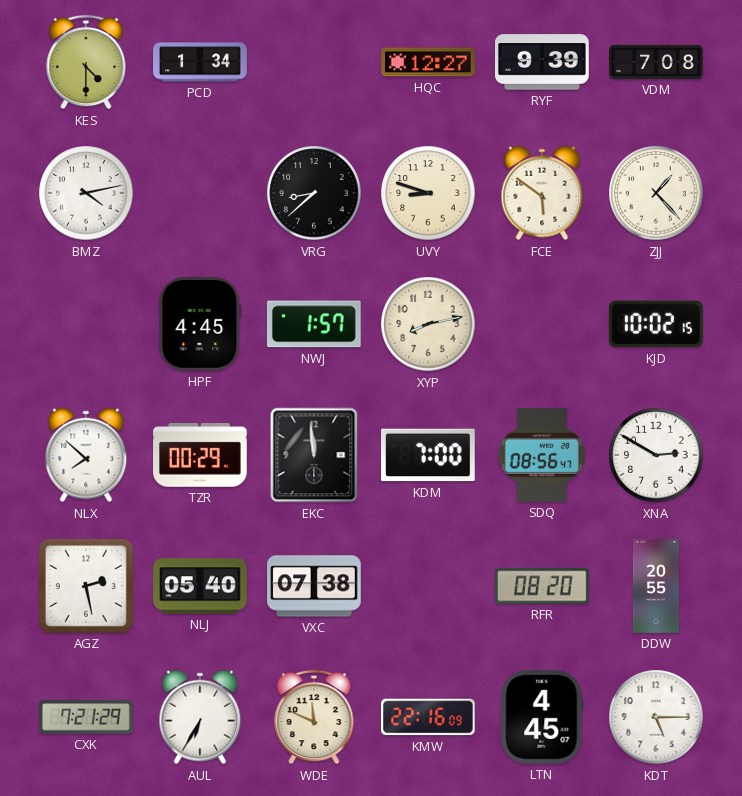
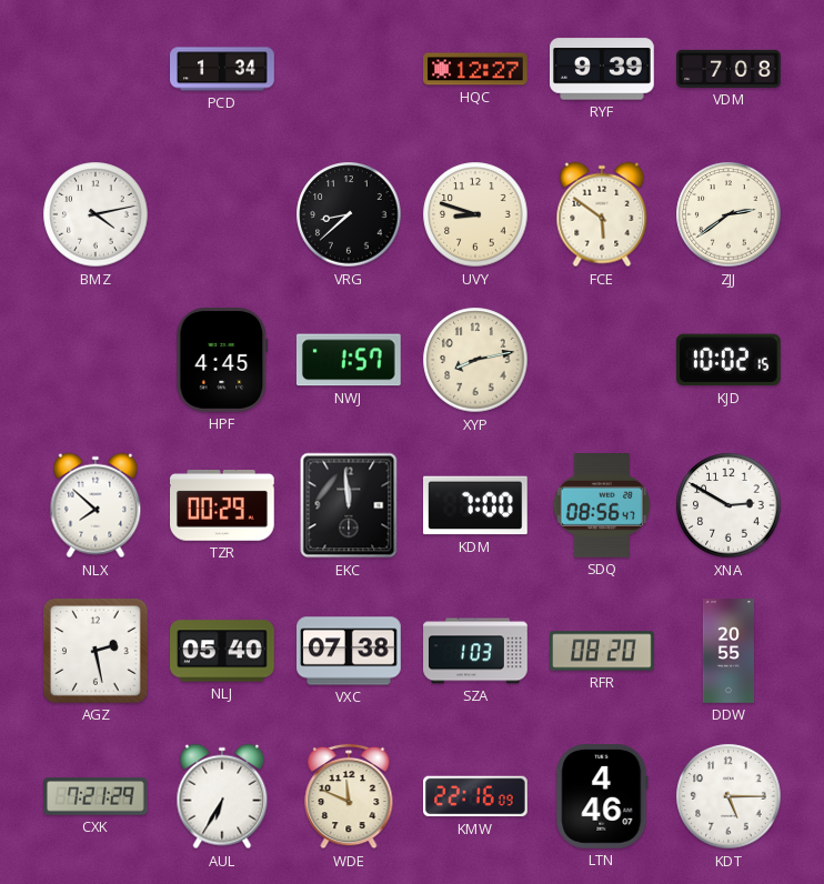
KES: 4:30 -> none (86, 62)
ZJJ: 1:23 -> 2:39 (728, 214)
SZA: none -> 1:03 (475, 651)
LTN: 4:45 -> 4:46 (602, 797)
